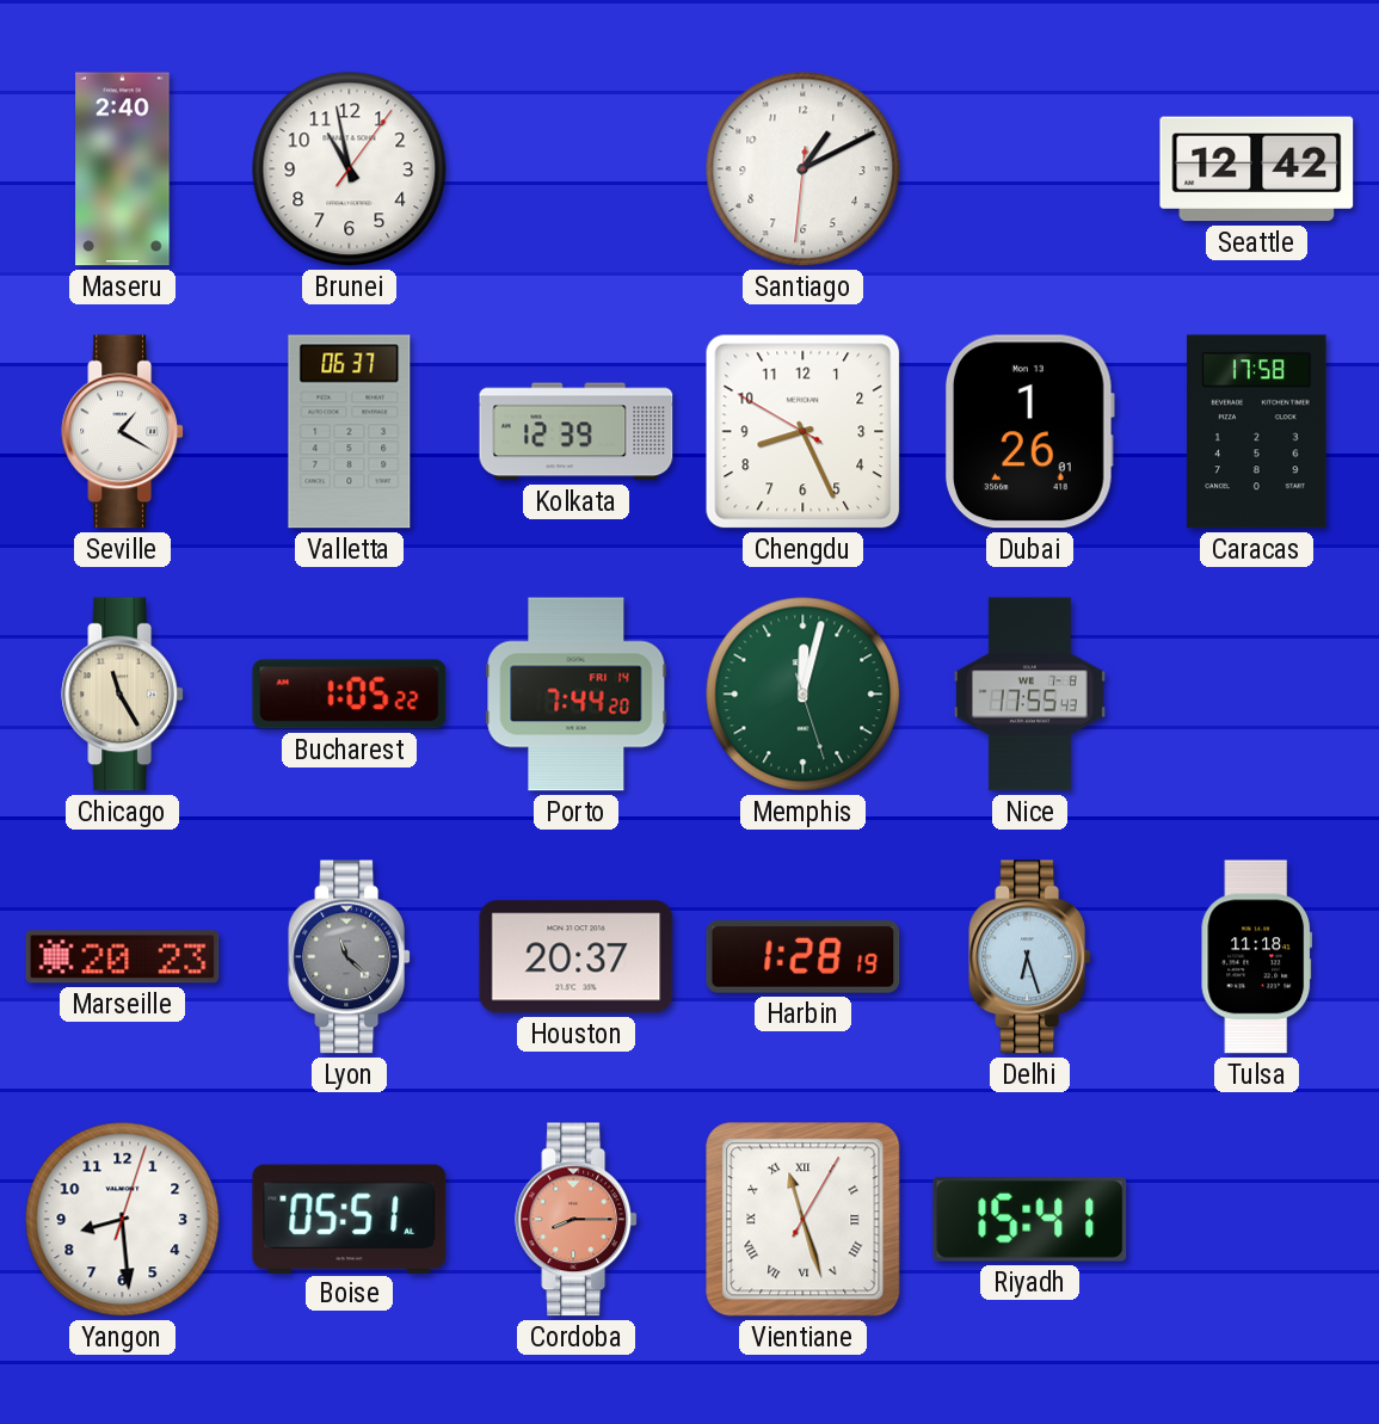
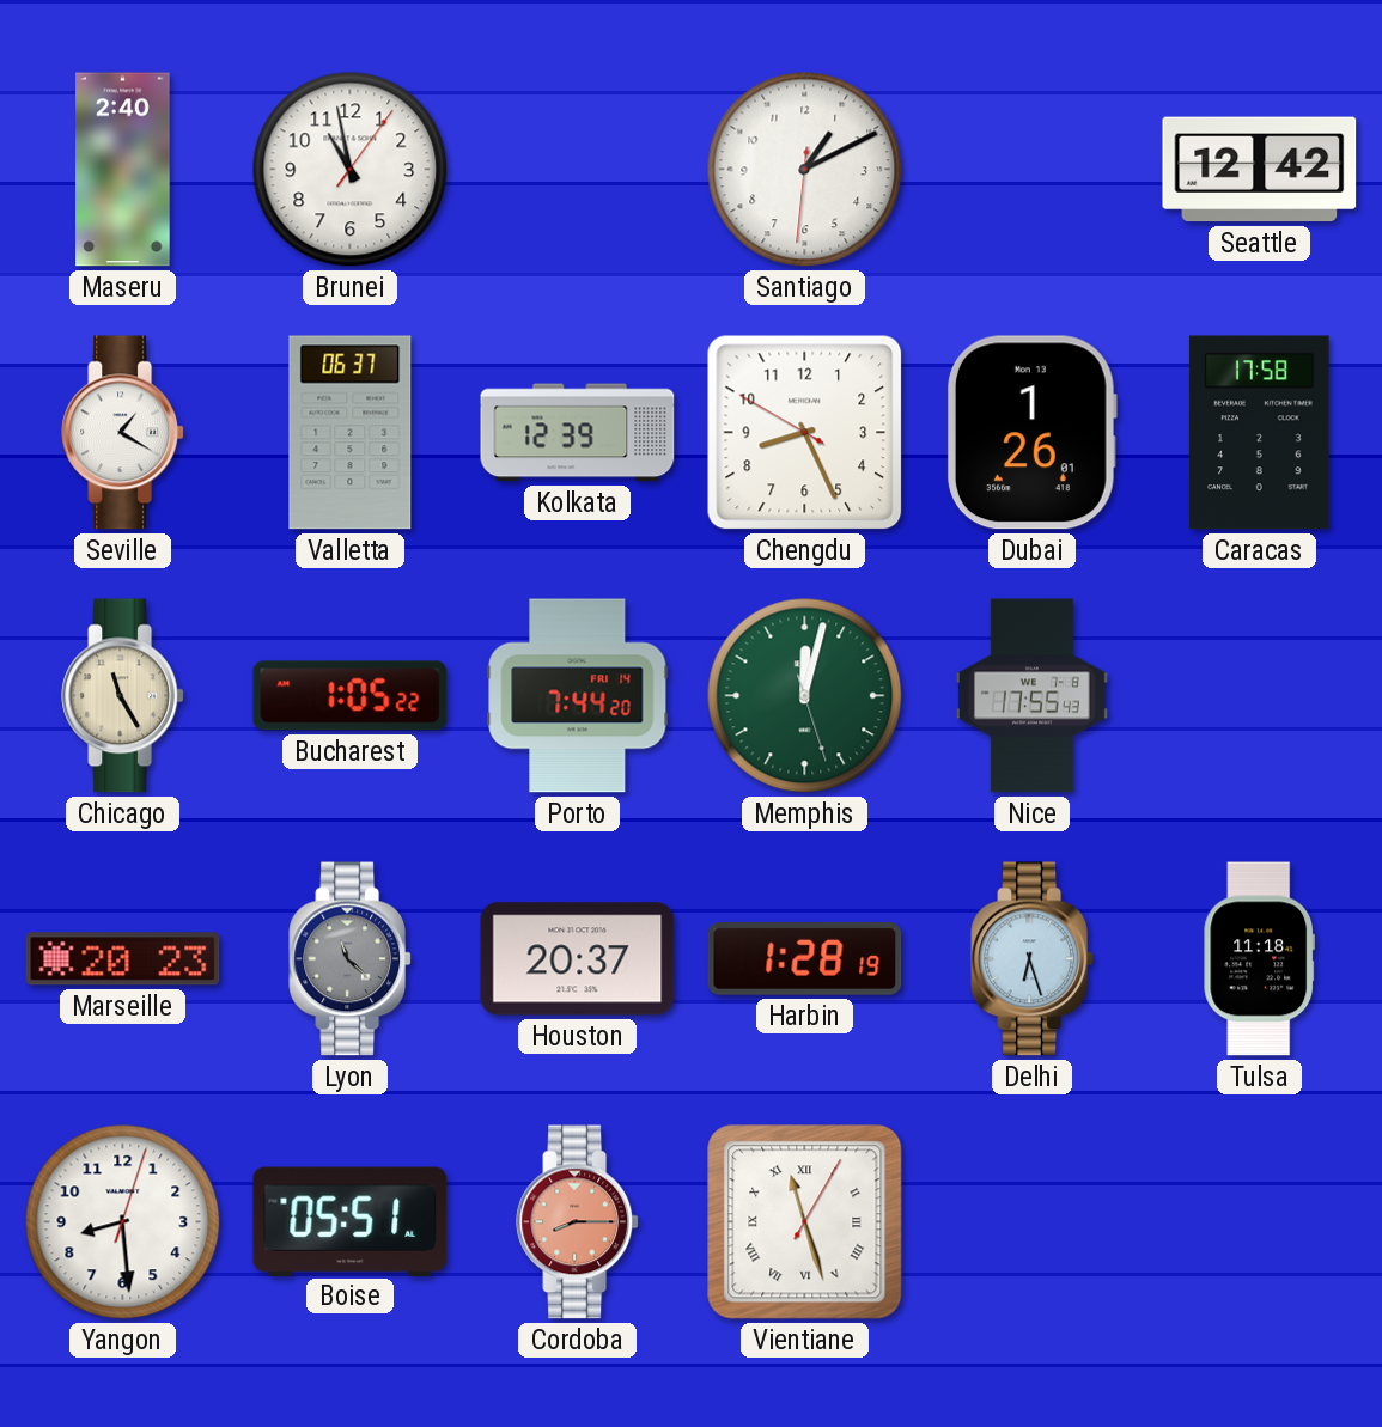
Riyadh: 15:41 -> none (1030, 1220)
